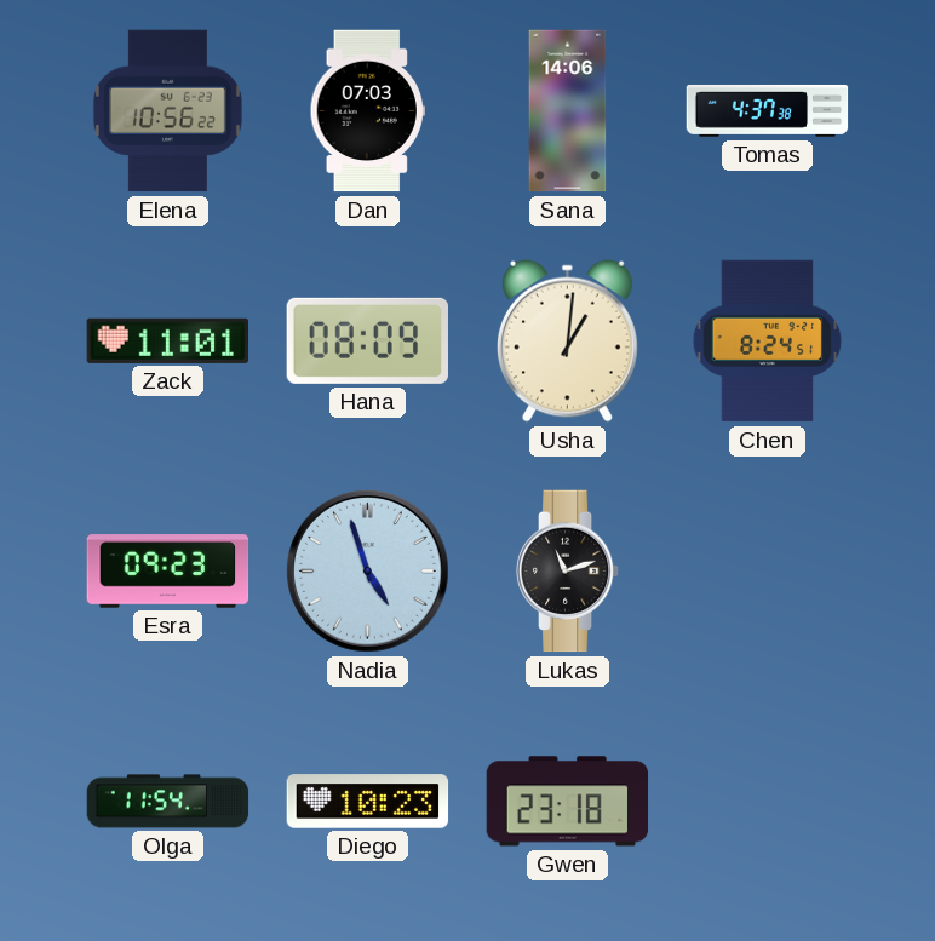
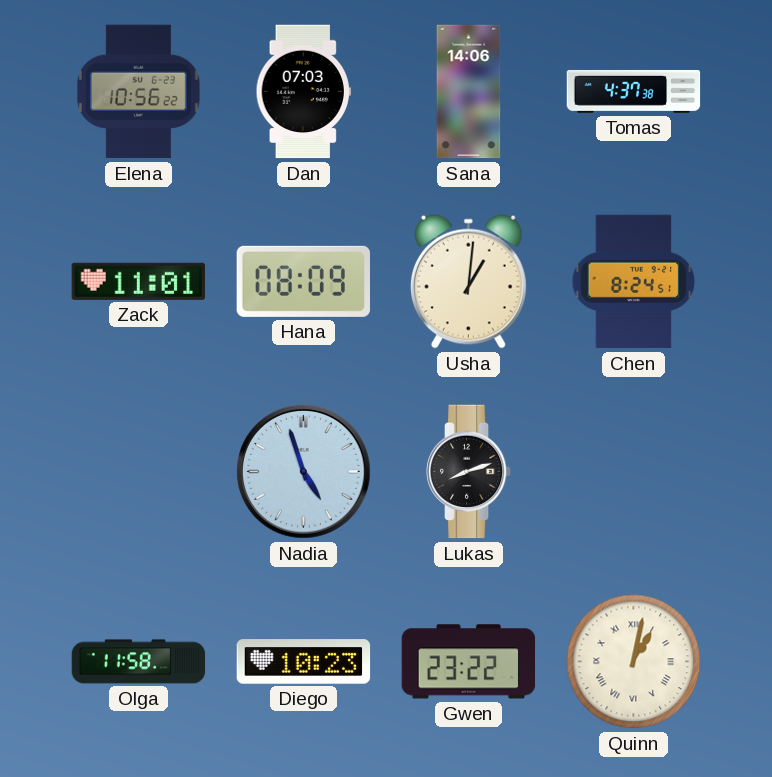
Esra: 09:23 -> none (168, 572)
Lukas: 11:12 -> 8:12 (469, 472)
Olga: 11:54 -> 11:58 (139, 662)
Gwen: 23:18 -> 23:22 (469, 662)
Quinn: none -> 1:02 (634, 662)
